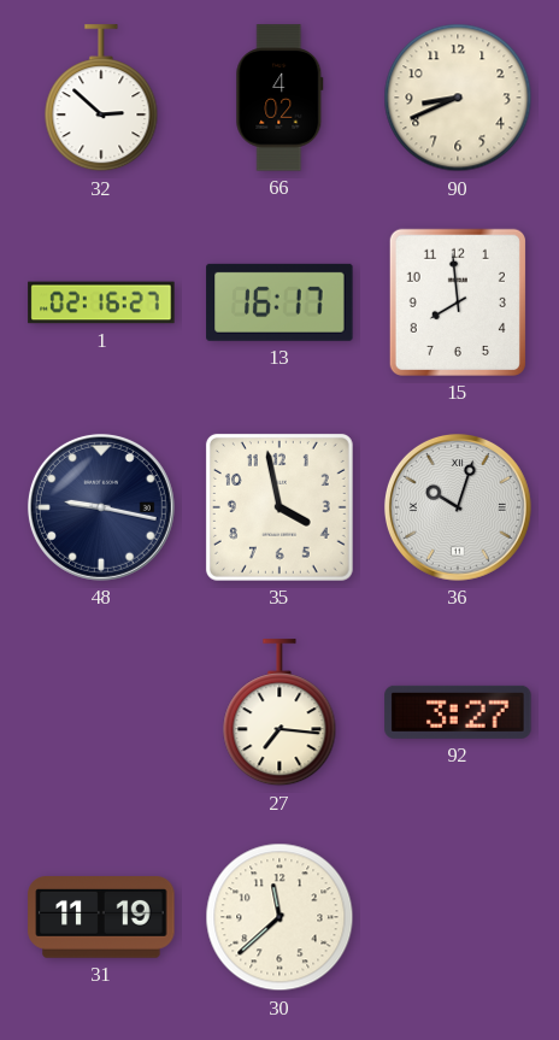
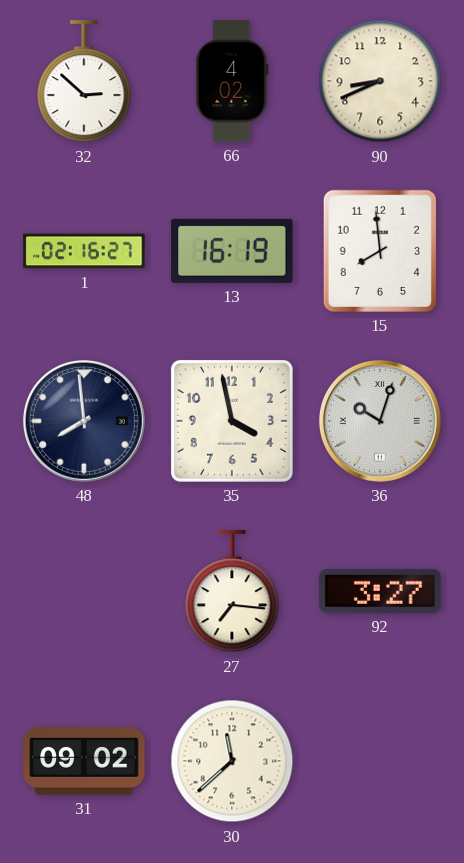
13: 16:17 -> 16:19 (232, 251)
48: 9:17 -> 7:59 (84, 421)
31: 11:19 -> 09:02 (84, 762)
